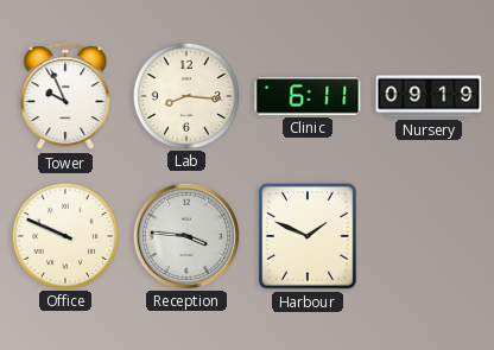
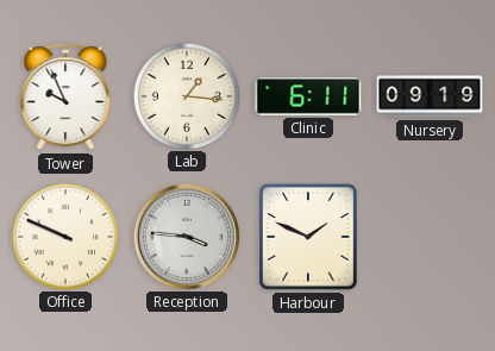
Lab: 8:16 -> 1:16 (186, 95)
